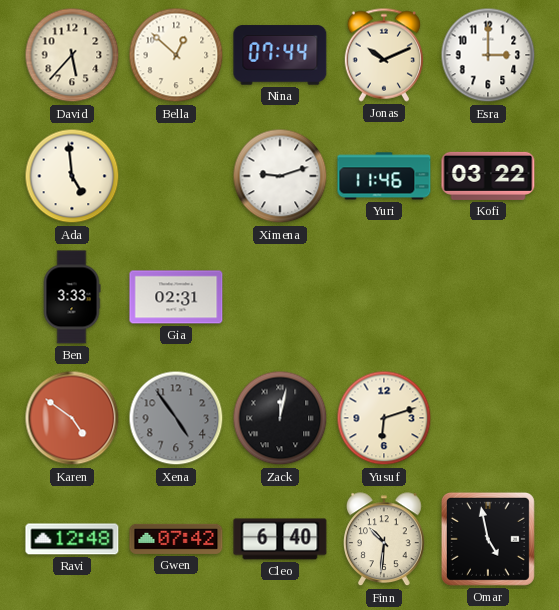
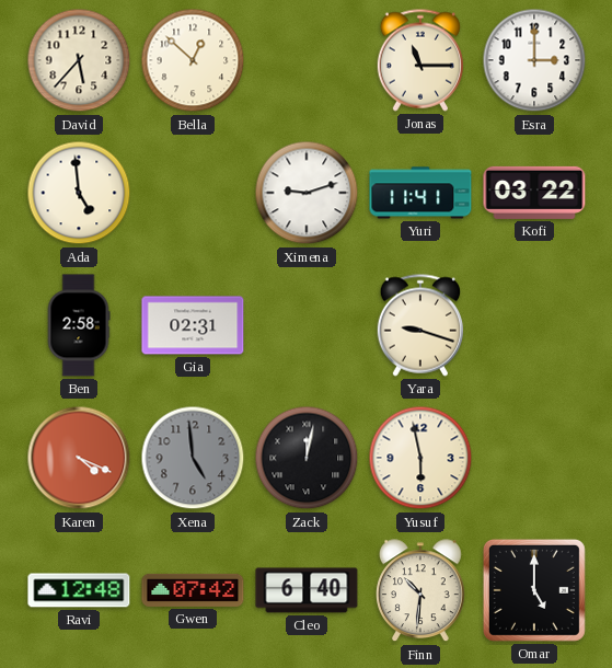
Nina: 07:44 -> none (280, 55)
Jonas: 10:11 -> 11:15 (419, 60)
Yuri: 11:46 -> 11:41 (420, 193)
Ben: 3:33 -> 2:58 (79, 325)
Yara: none -> 9:18 (419, 325)
Karen: 4:51 -> 4:19 (79, 458)
Xena: 4:54 -> 4:59 (193, 458)
Yusuf: 6:12 -> 5:58 (420, 458)
Omar: 4:58 -> 5:00 (534, 590)
